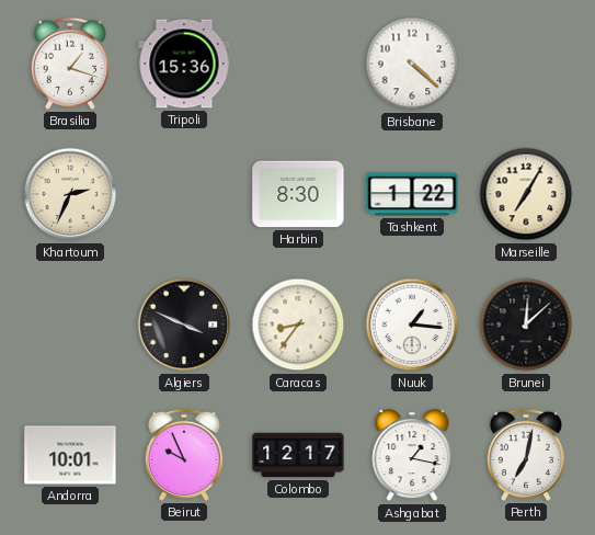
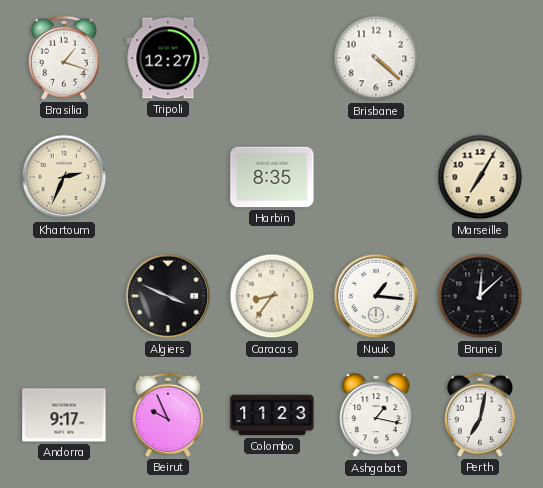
Tripoli: 15:36 -> 12:27 (168, 58)
Harbin: 8:30 -> 8:35 (272, 177)
Tashkent: 1:22 -> none (412, 194)
Andorra: 10:01 -> 9:17 (64, 415)
Colombo: 12:17 -> 11:23 (272, 415)
